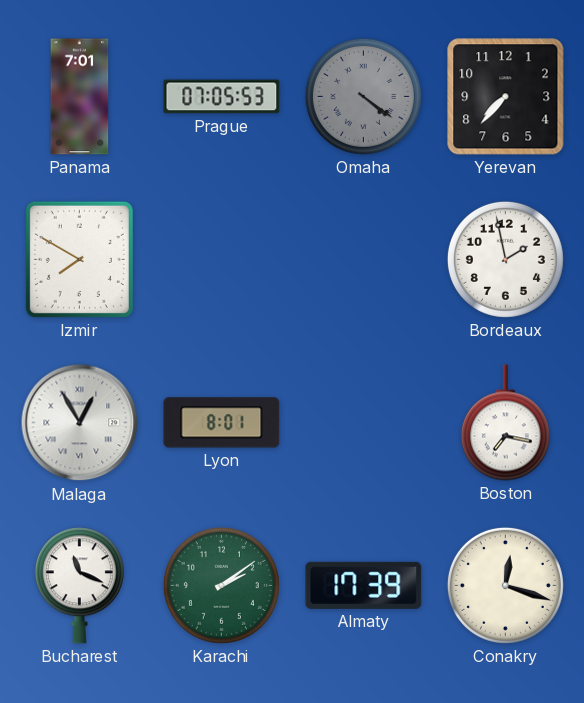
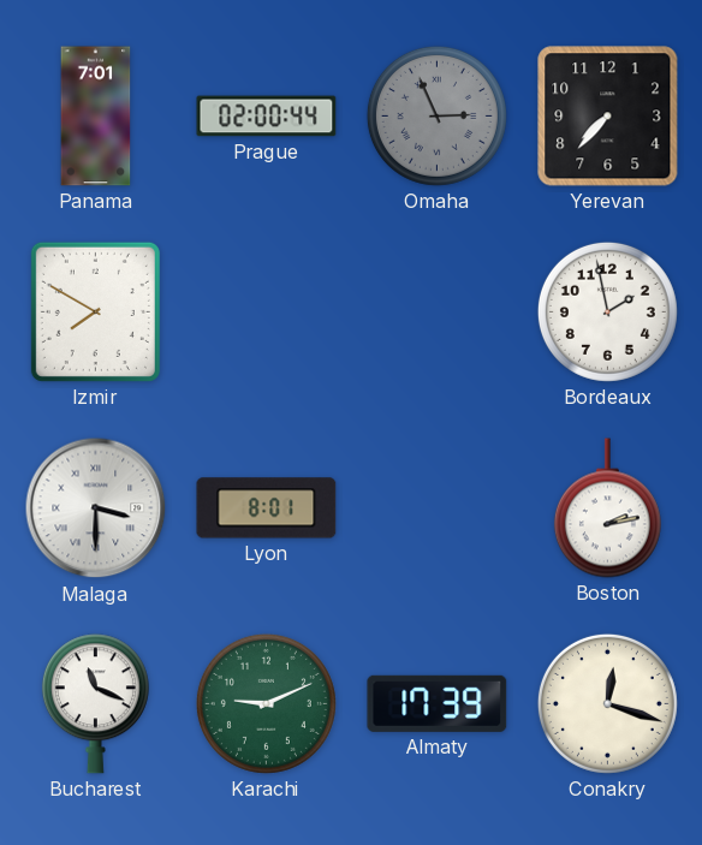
Prague: 07:05 -> 02:00 (267, 117)
Omaha: 4:21 -> 2:56 (436, 115)
Malaga: 12:55 -> 3:30 (96, 508)
Boston: 7:17 -> 2:13 (607, 508)
Karachi: 2:09 -> 9:11 (266, 703)
